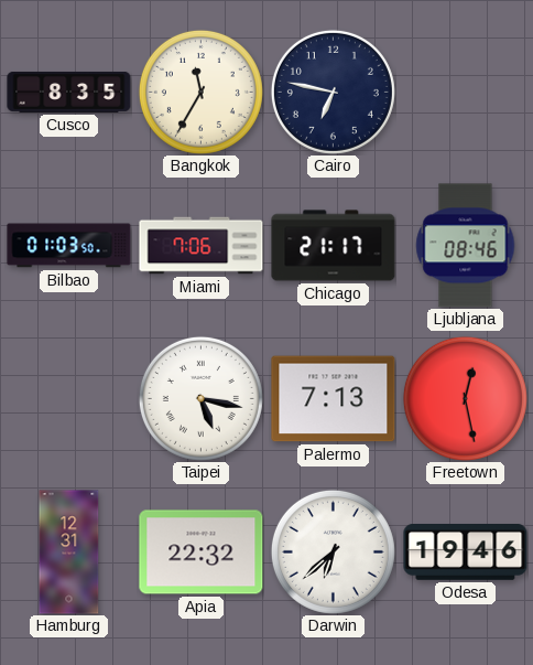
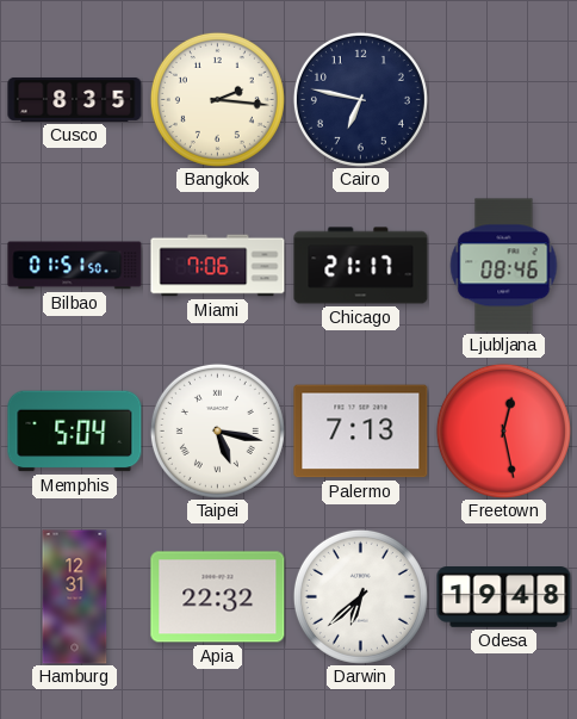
Bangkok: 11:35 -> 2:16 (217, 99)
Bilbao: 01:03 -> 01:51 (75, 266)
Memphis: none -> 5:04 (75, 432)
Odesa: 19:46 -> 19:48 (504, 597)
